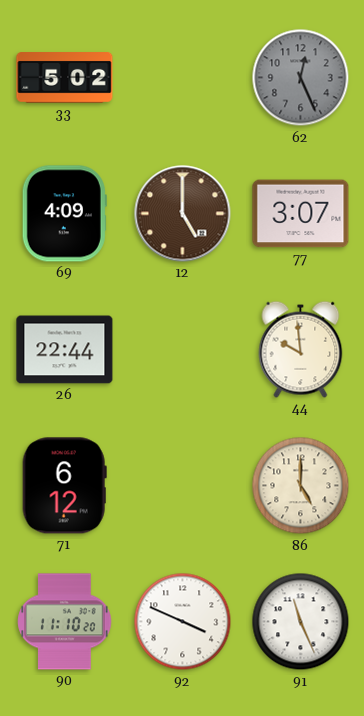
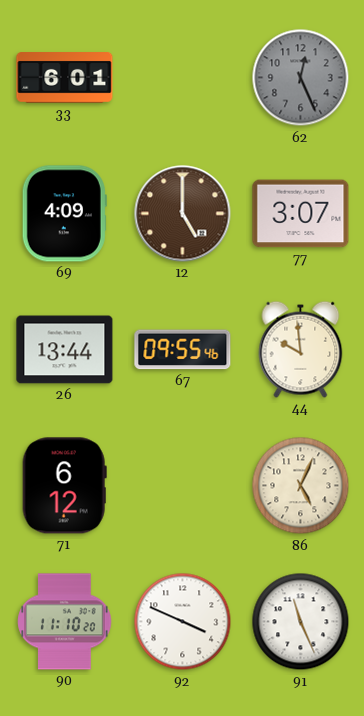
33: 5:02 -> 6:01 (65, 78)
26: 22:44 -> 13:44 (65, 350)
67: none -> 09:55 (183, 350)
86: 5:00 -> 5:04 (301, 486)
